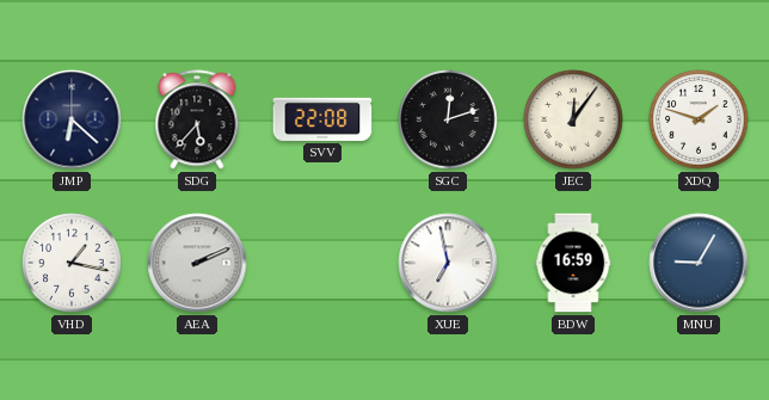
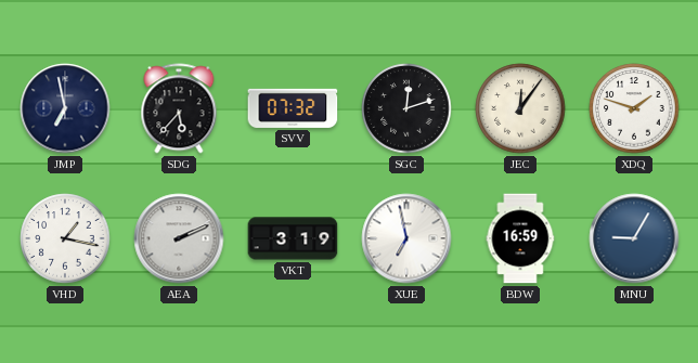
JMP: 6:22 -> 6:58 (65, 108)
SVV: 22:08 -> 07:32 (293, 108)
VKT: none -> 3:19 (293, 238)
